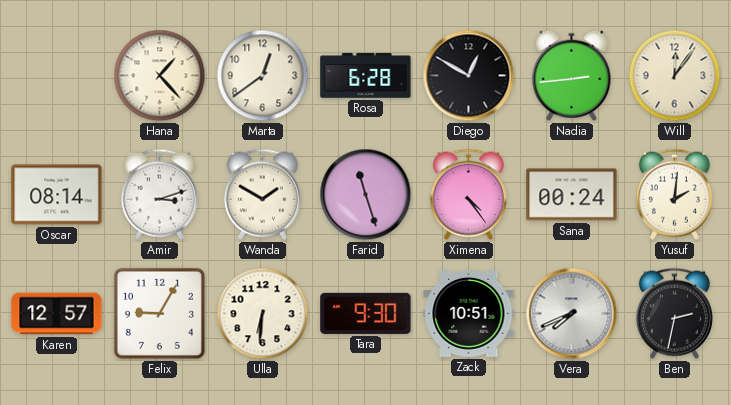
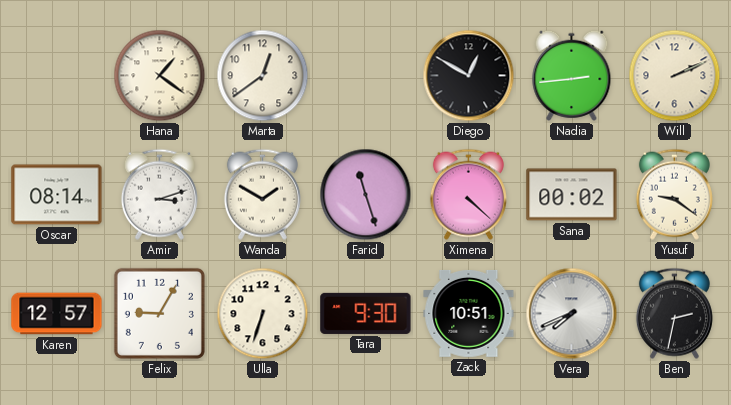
Hana: 1:23 -> 1:21 (160, 76)
Rosa: 6:28 -> none (366, 76)
Will: 12:06 -> 2:11 (675, 76)
Ximena: 4:24 -> 4:22 (468, 194)
Sana: 00:24 -> 00:02 (572, 195)
Yusuf: 2:01 -> 9:21 (674, 194)
Ulla: 6:31 -> 6:33 (263, 314)
